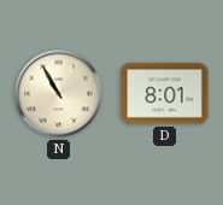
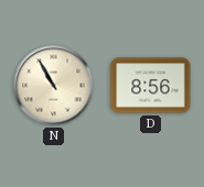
D: 8:01 -> 8:56 (151, 86)
